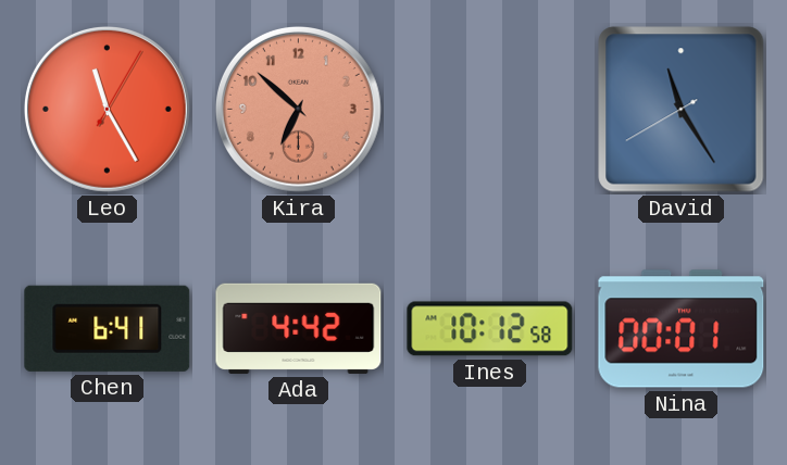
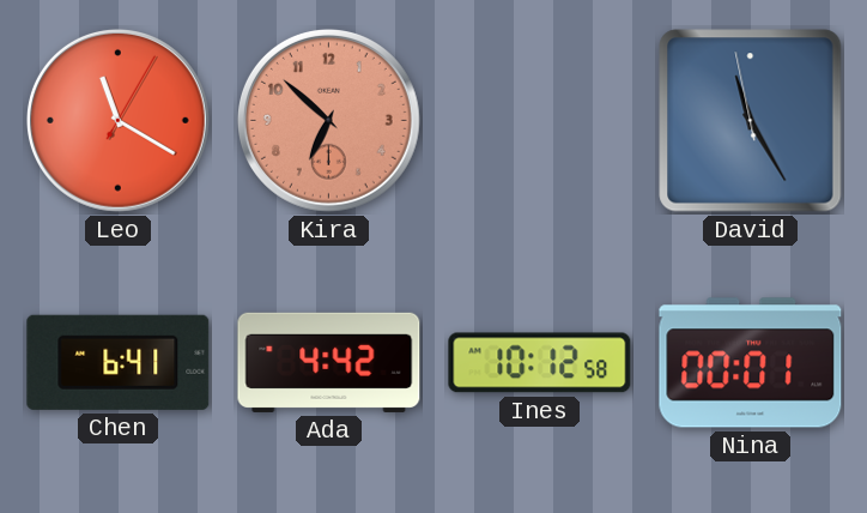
Leo: 11:25 -> 11:20 (117, 120)
David: 11:24:40 -> 11:24:58 (751, 121)
